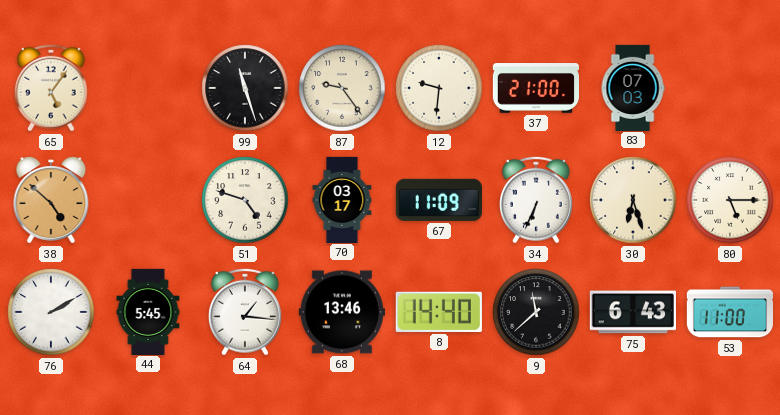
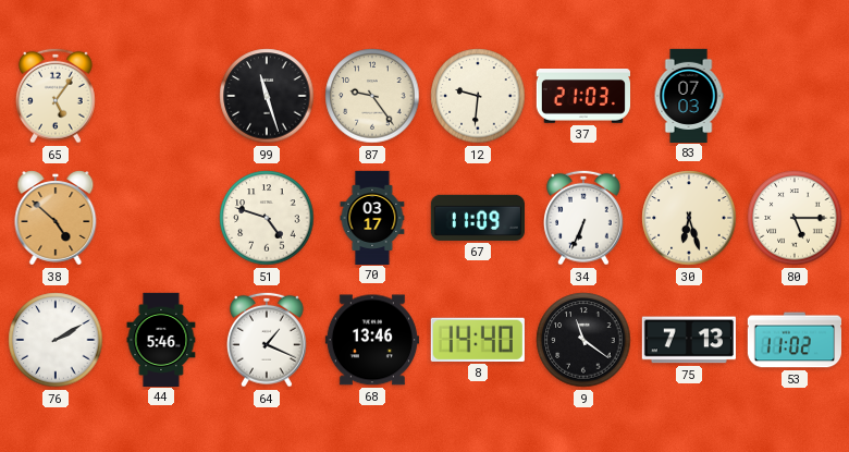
37: 21:00 -> 21:03 (582, 97)
44: 5:45 -> 5:46 (161, 339)
64: 1:16 -> 1:19 (267, 340)
9: 11:38 -> 11:21 (583, 340)
75: 6:43 -> 7:13 (689, 340)
53: 11:00 -> 11:02 (793, 340)
